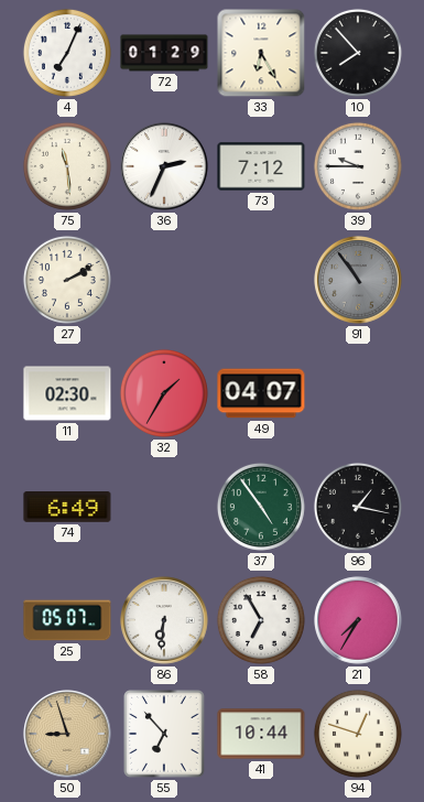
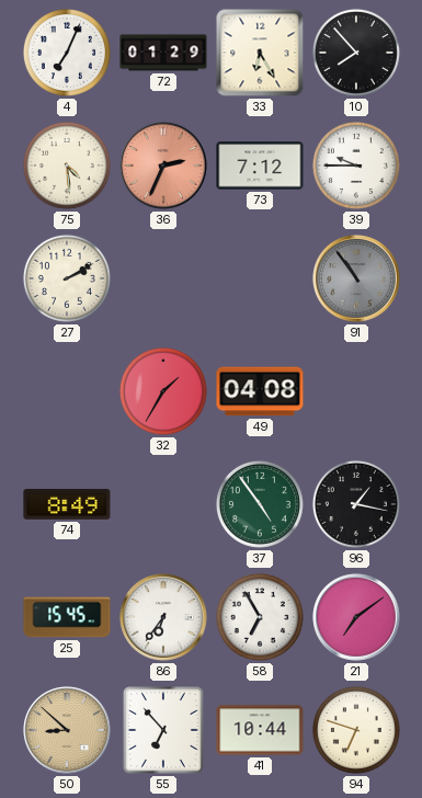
75: 11:29 -> 4:29 (67, 166)
36 dial: white -> salmon (163, 166)
11: 02:30 -> none (67, 393)
49: 04:07 -> 04:08 (260, 391)
74: 6:49 -> 8:49 (67, 505)
25: 05:07 -> 15:45 (67, 617)
86: 6:31 -> 6:36 (163, 617)
21: 7:35 -> 7:09 (356, 617)
50: 8:57 -> 8:52 (67, 730)
94: 12:48 -> 6:48 (356, 730)
